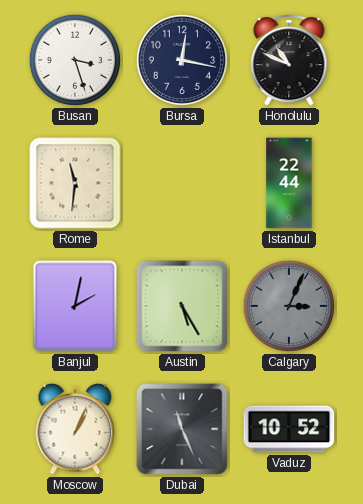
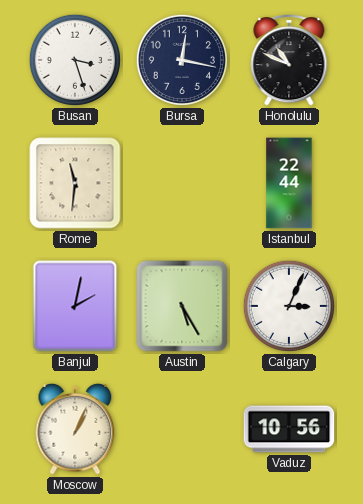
Calgary dial: grey -> white (289, 306)
Dubai: 11:26 -> none (182, 429)
Vaduz: 10:52 -> 10:56 (289, 429)
